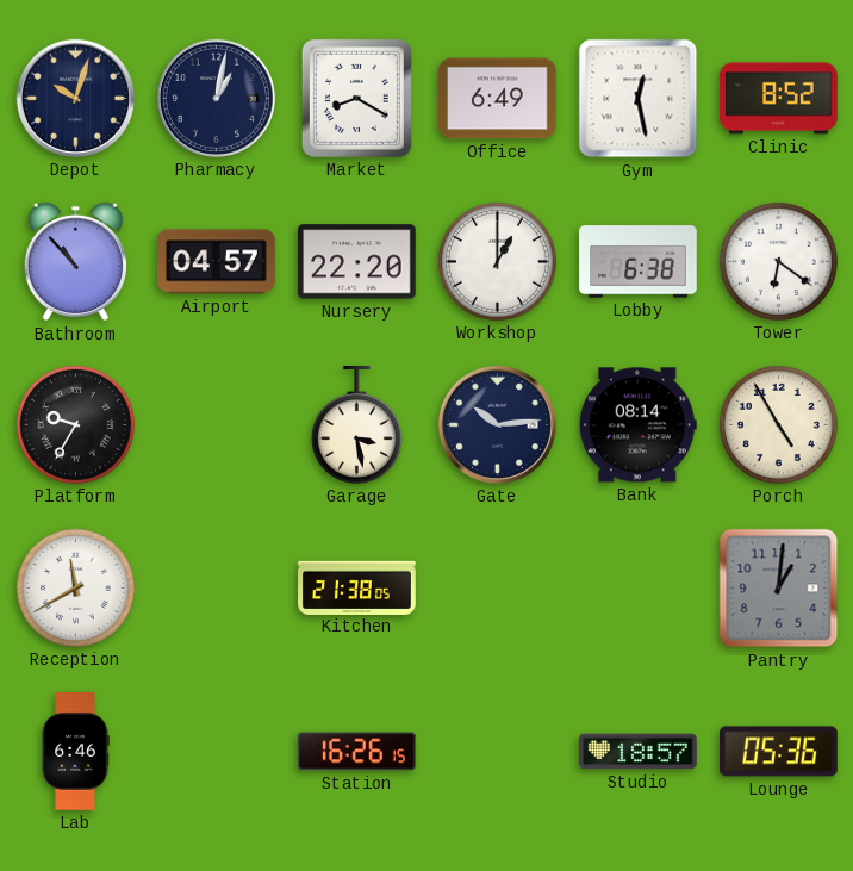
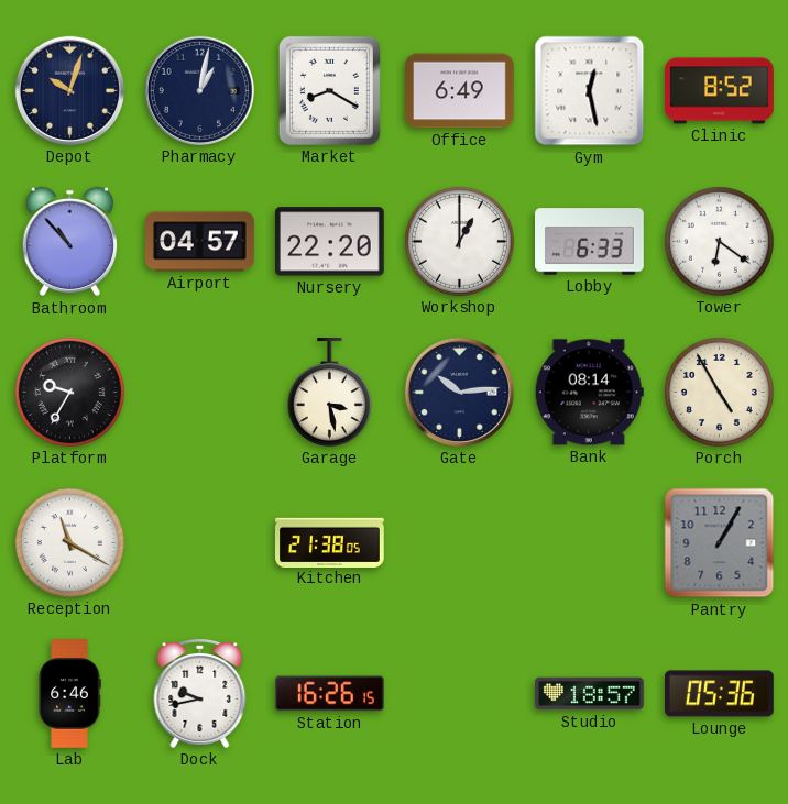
Lobby: 6:38 -> 6:33 (590, 242)
Reception: 11:40 -> 11:20 (69, 542)
Pantry: 1:01 -> 1:05 (720, 543)
Dock: none -> 9:43 (200, 694)
